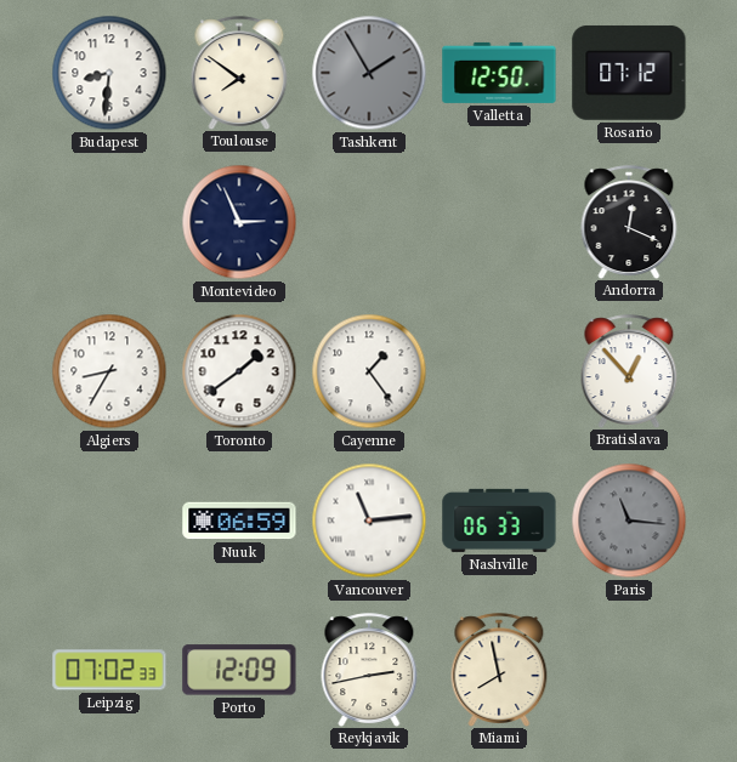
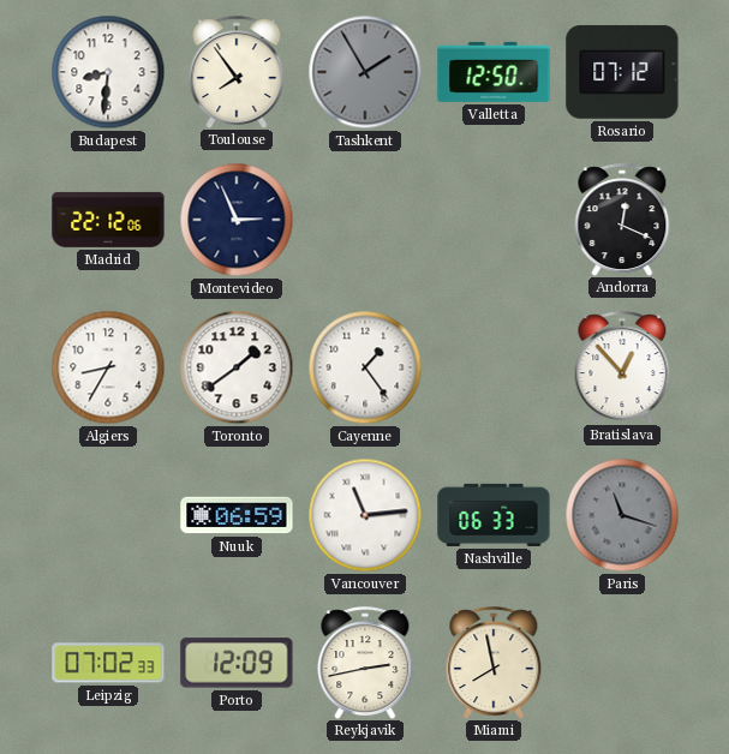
Toulouse: 7:51 -> 7:54 (237, 72)
Madrid: none -> 22:12 (108, 220)
Paris: 11:16 -> 11:18 (622, 515)
